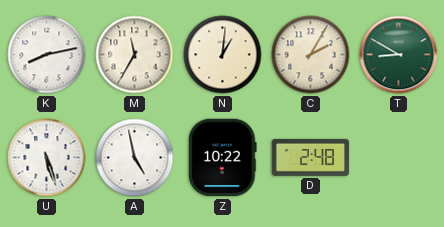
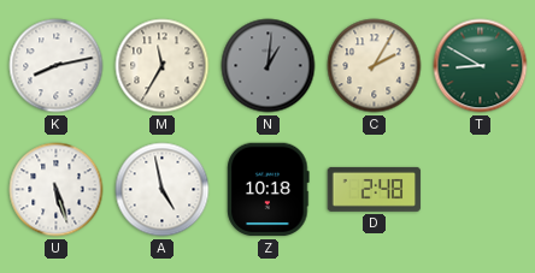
N dial: cream -> grey (269, 66)
Z: 10:22 -> 10:18 (269, 190)
